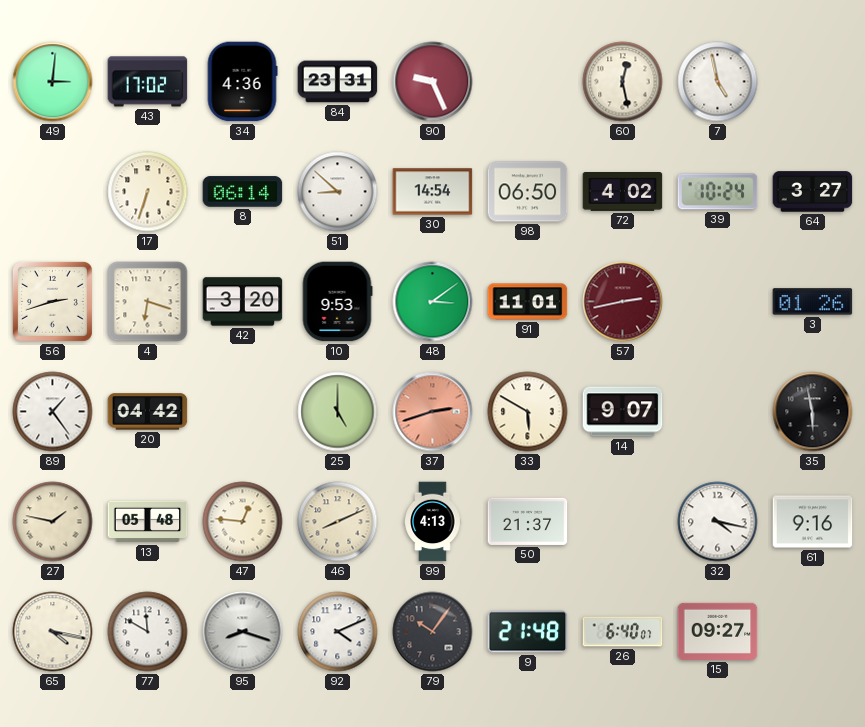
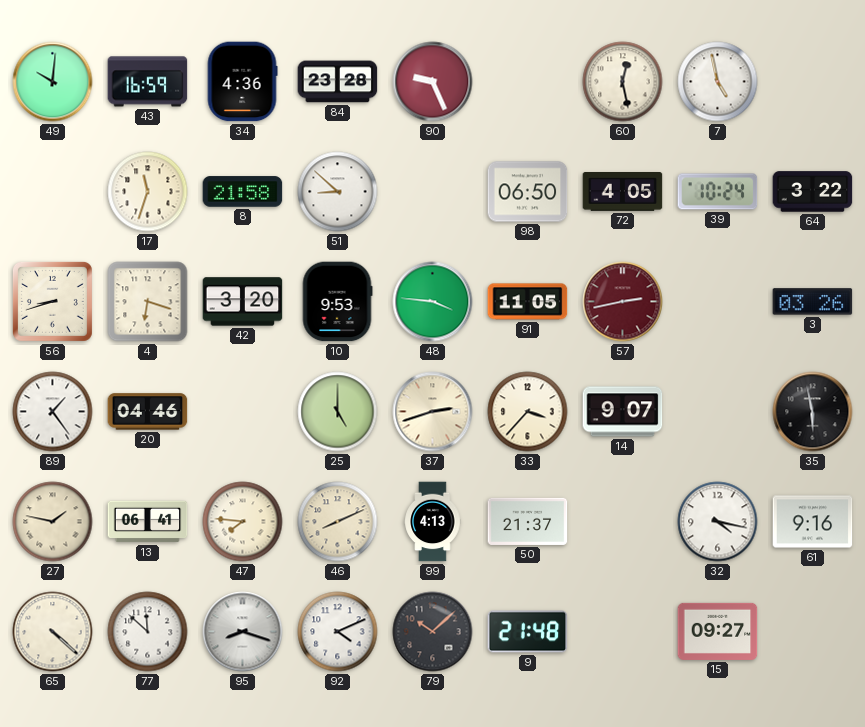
49: 3:01 -> 10:01 (53, 82)
43: 17:02 -> 16:59 (148, 82)
84: 23:31 -> 23:28 (338, 82)
17: 6:33 -> 11:33 (148, 192)
8: 06:14 -> 21:58 (243, 192)
30: 14:54 -> none (433, 192)
72: 4:02 -> 4:05 (623, 192)
64: 3:27 -> 3:22 (813, 192)
56: 2:42 -> 8:42 (52, 301)
48: 3:09 -> 3:46 (433, 302)
91: 11:01 -> 11:05 (528, 302)
3: 01:26 -> 03:26 (813, 302)
20: 04:42 -> 04:46 (148, 412)
37 dial: salmon -> cream (433, 412)
33: 5:50 -> 3:37 (528, 412)
13: 05:48 -> 06:41 (148, 522)
47: 12:46 -> 7:46 (243, 522)
65: 4:17 -> 4:22 (53, 632)
77: 11:50 -> 11:52 (148, 632)
79: 10:06 -> 10:08 (433, 632)
26: 6:40 -> none (623, 632)
